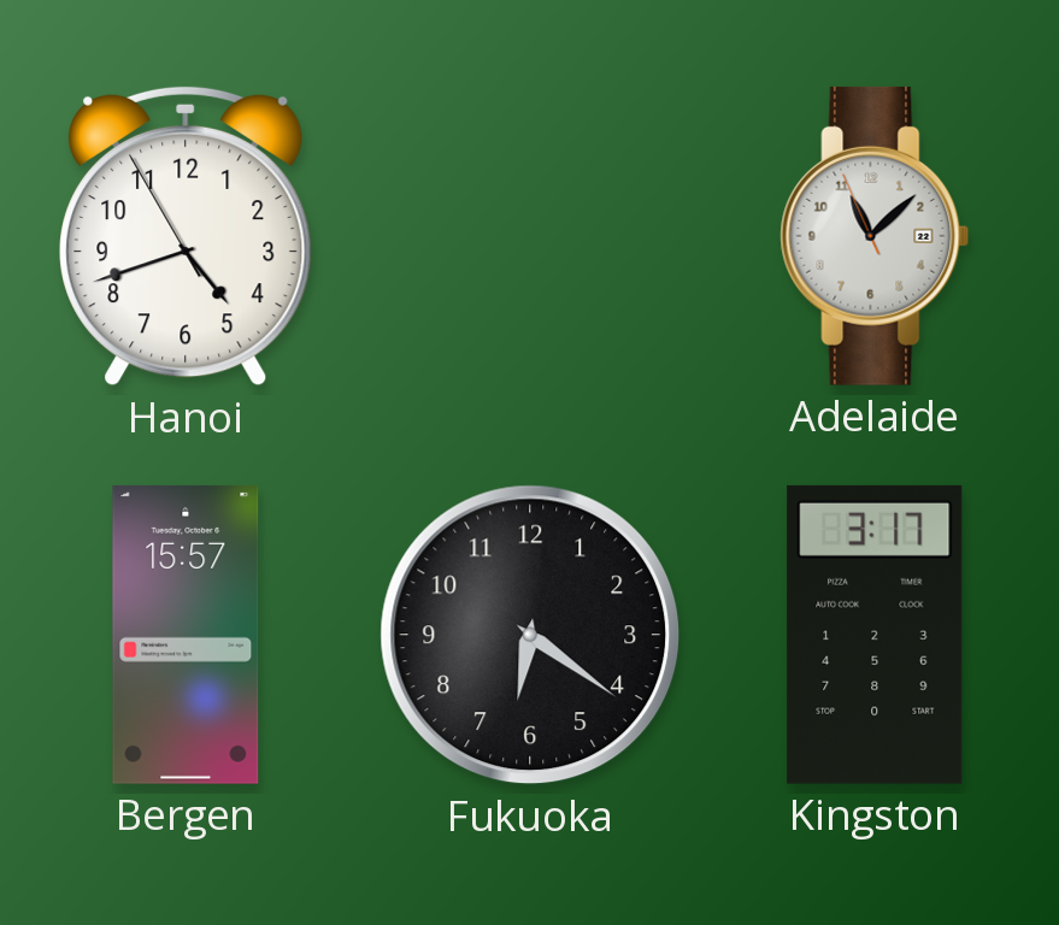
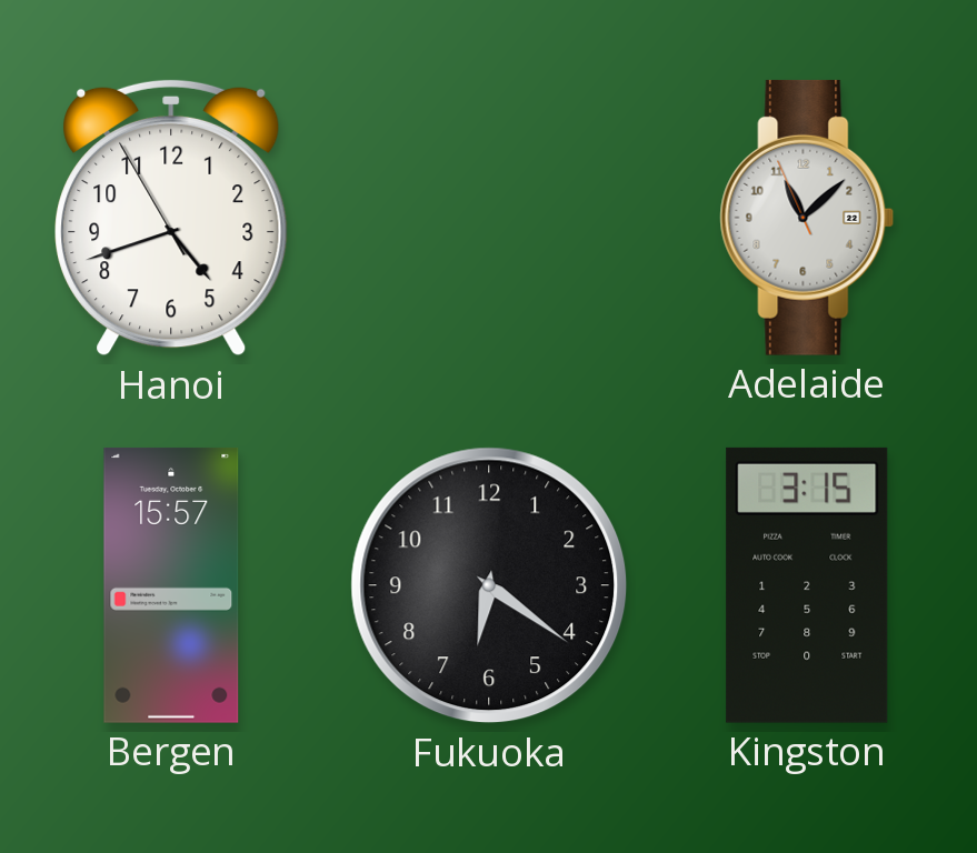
Kingston: 3:17 -> 3:15 (807, 585)
